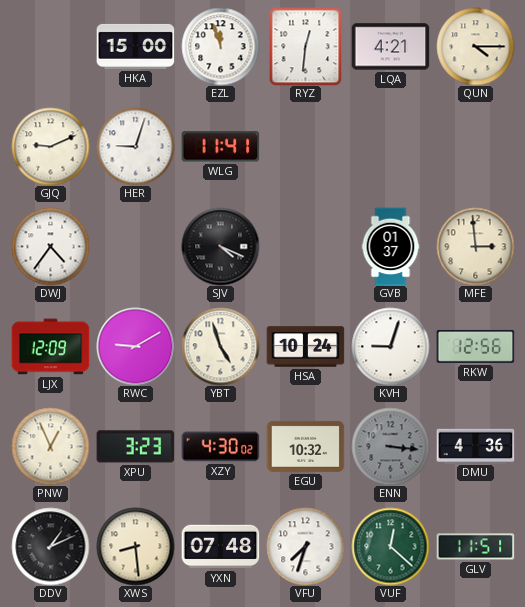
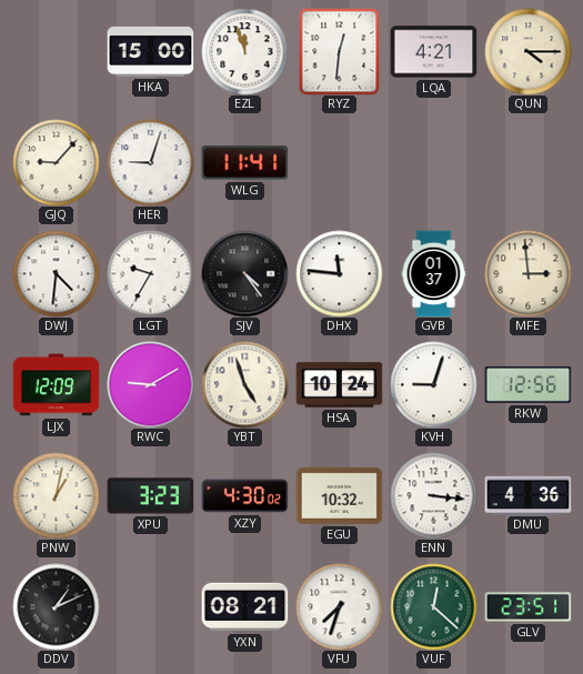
GJQ: 9:11 -> 9:07 (56, 162)
DWJ: 4:36 -> 4:31 (56, 273)
LGT: none -> 9:35 (150, 273)
SJV: 4:19 -> 4:24 (244, 273)
DHX: none -> 11:46 (339, 273)
PNW: 12:56 -> 1:02 (56, 495)
ENN dial: grey -> white (433, 495)
XWS: 8:29 -> none (135, 546)
YXN: 07:48 -> 08:21 (244, 607)
GLV: 11:51 -> 23:51 (527, 607)
